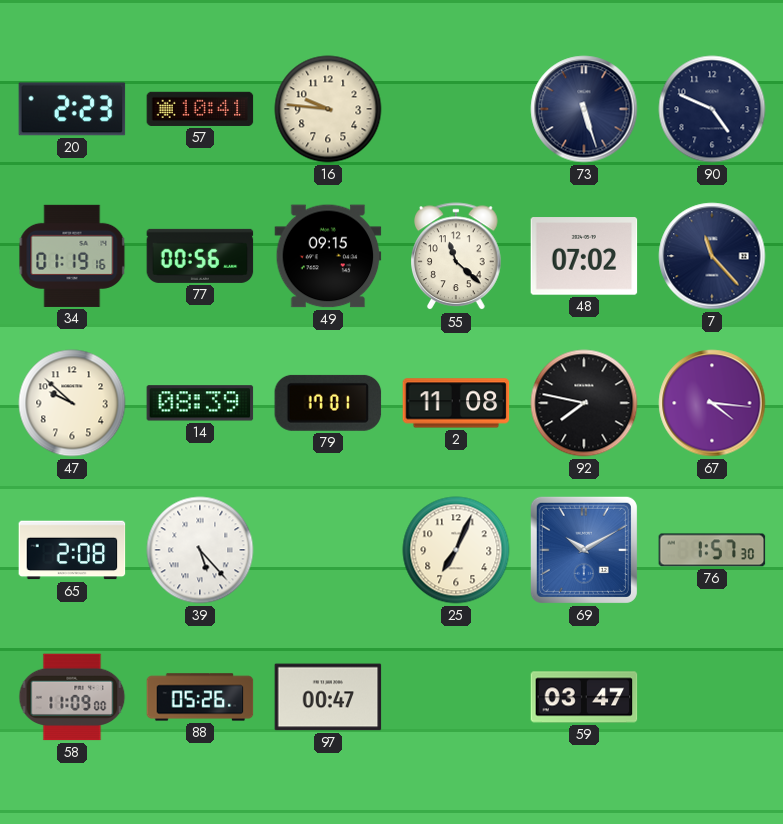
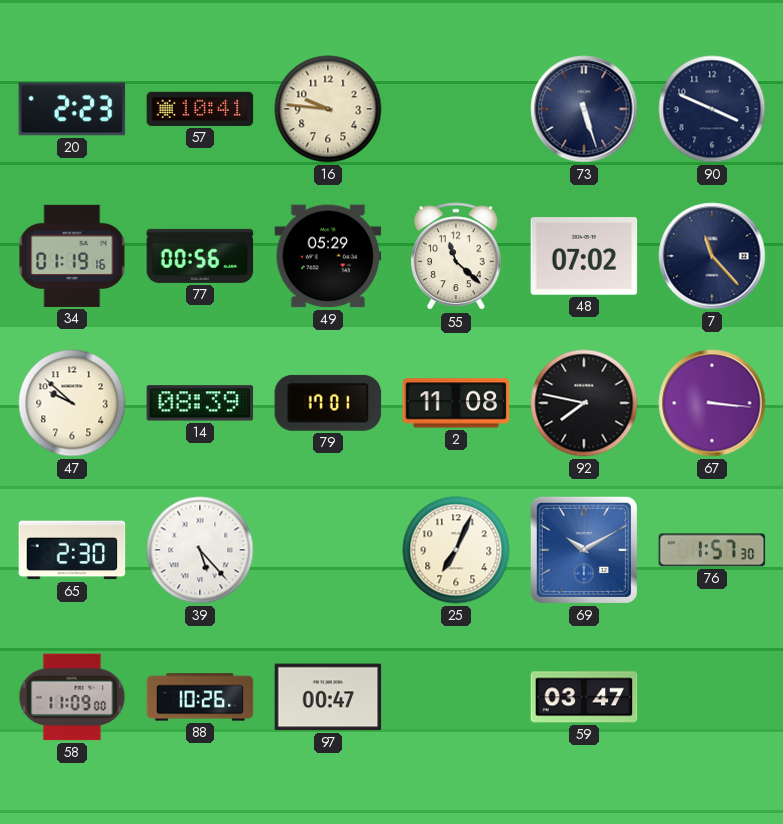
90: 4:49 -> 3:49 (712, 109)
49: 09:15 -> 05:29 (328, 256)
67: 4:16 -> 3:16 (712, 403)
65: 2:08 -> 2:30 (72, 550)
88: 05:26 -> 10:26 (200, 697)
